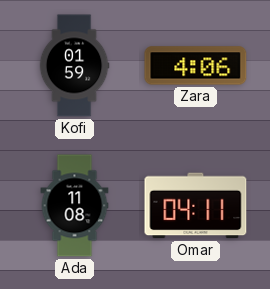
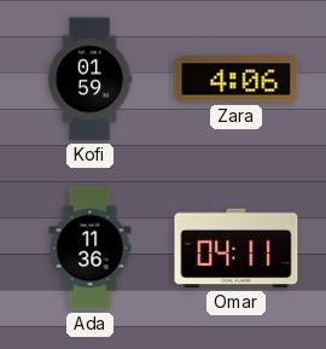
Ada: 11:08 -> 11:36 (91, 249)
